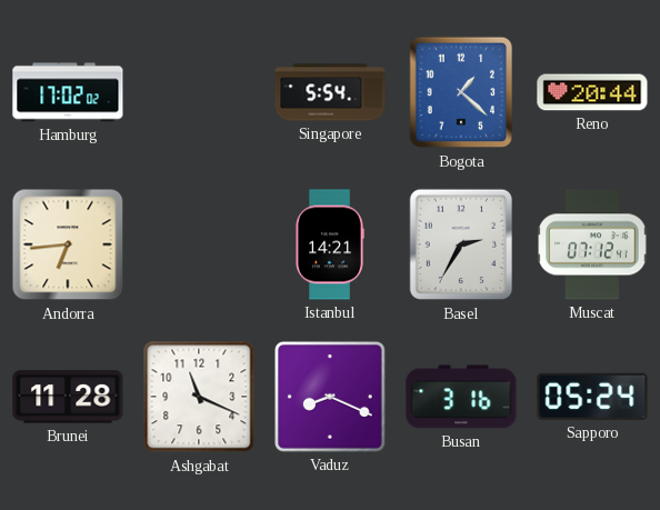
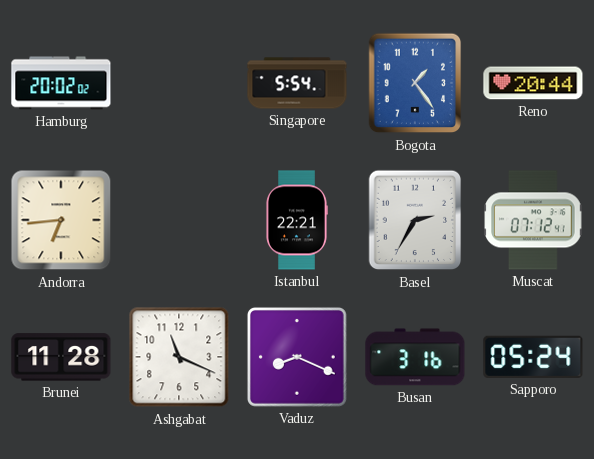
Hamburg: 17:02 -> 20:02 (61, 83)
Bogota: 1:22 -> 1:24 (415, 83)
Istanbul: 14:21 -> 22:21 (297, 220)
